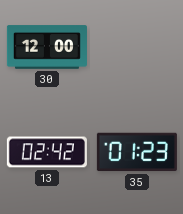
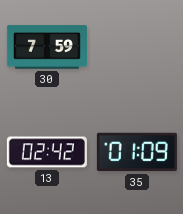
30: 12:00 -> 7:59 (47, 47)
35: 01:23 -> 01:09 (137, 152)
